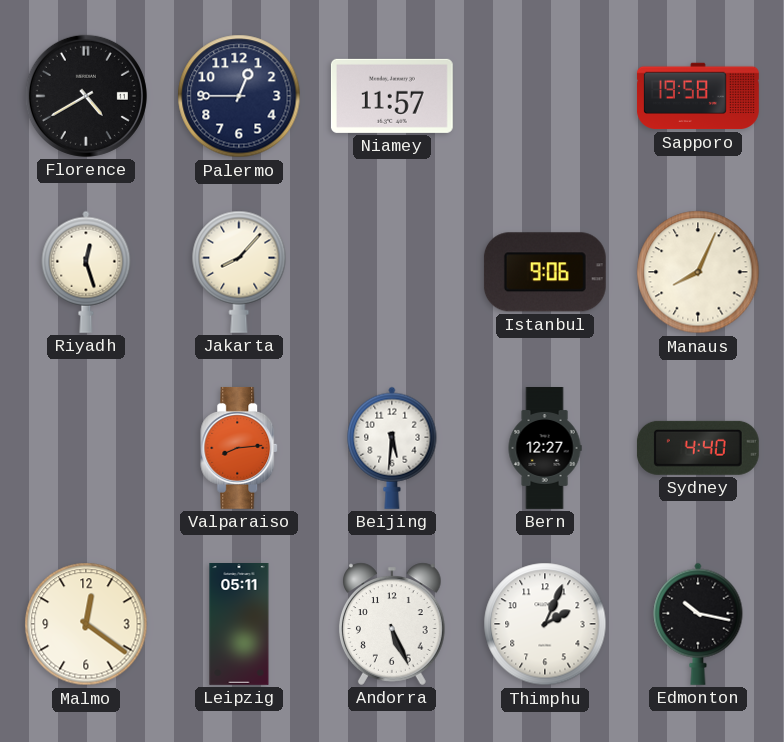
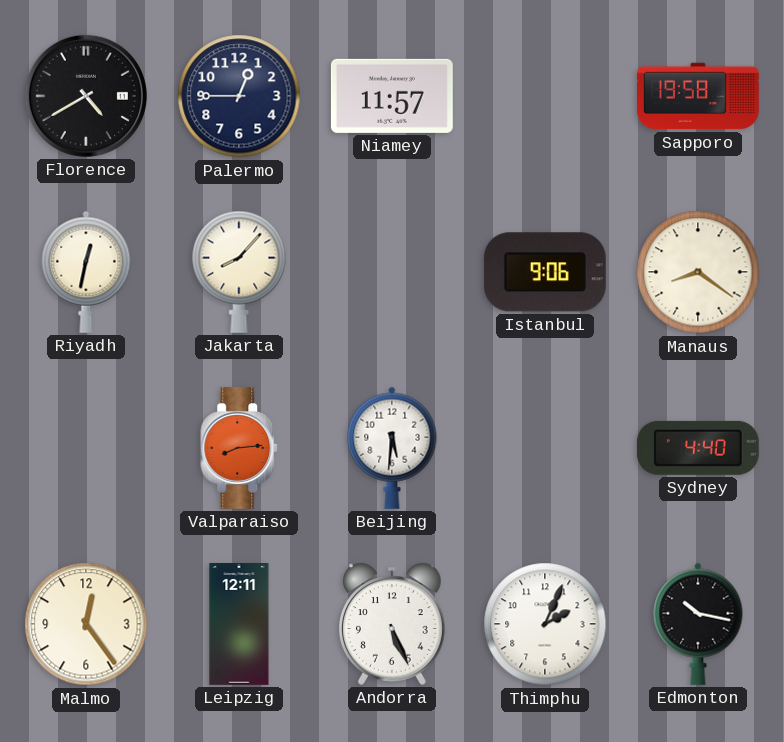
Riyadh: 12:27 -> 12:32 (86, 272)
Manaus: 8:04 -> 8:21 (698, 272)
Bern: 12:27 -> none (545, 448)
Malmo: 12:21 -> 12:24 (86, 624)
Leipzig: 05:11 -> 12:11 (239, 625)
